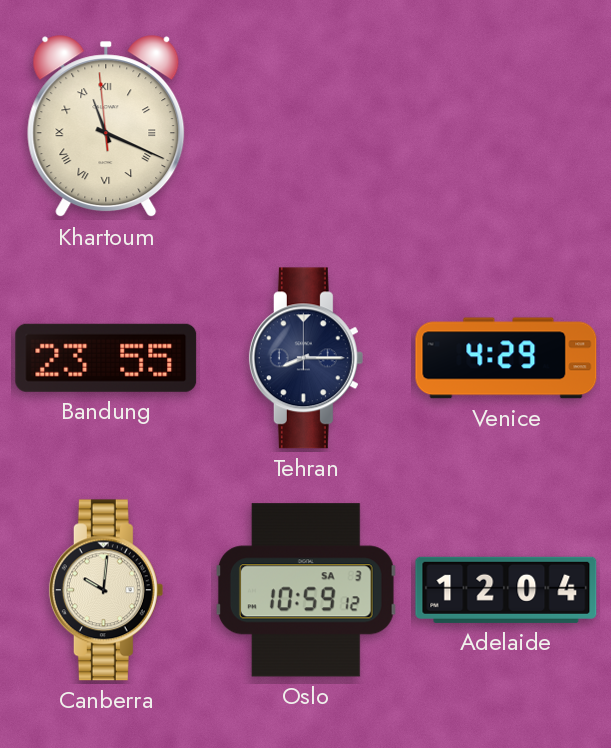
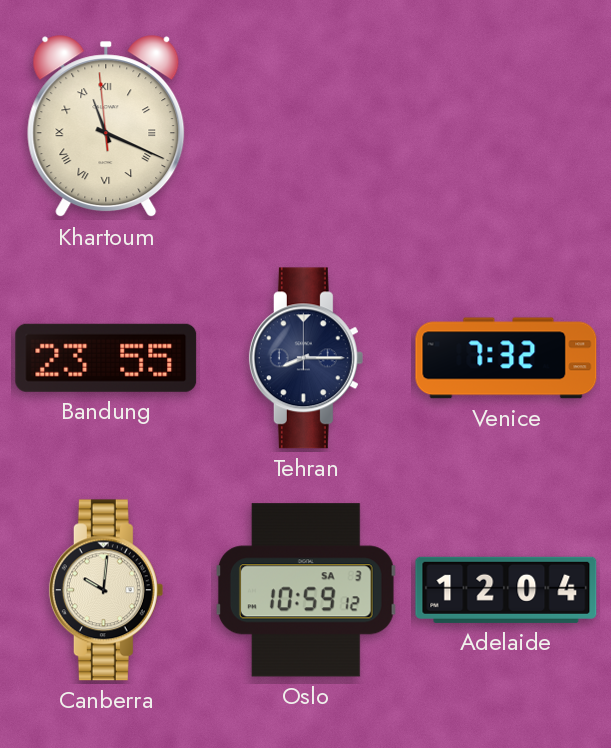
Venice: 4:29 -> 7:32 (506, 358)
